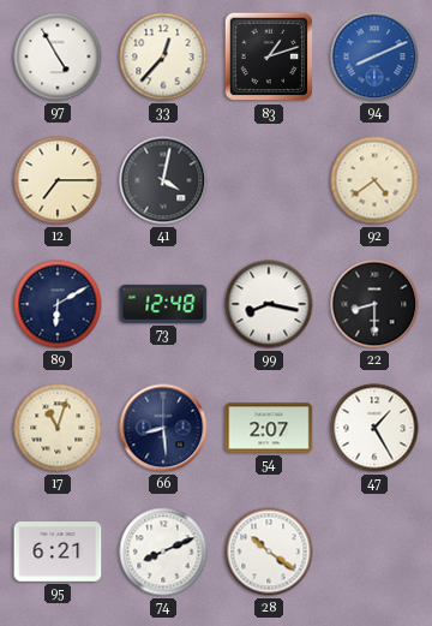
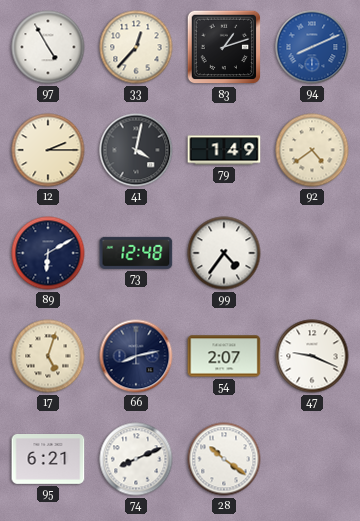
12: 7:15 -> 2:15 (48, 150)
79: none -> 1:49 (224, 150)
99: 8:17 -> 4:36 (224, 253)
22: 8:30 -> none (374, 304)
17: 11:03 -> 5:03 (48, 356)
66: 8:29 -> 8:13 (136, 356)
47: 1:25 -> 9:19 (312, 356)
